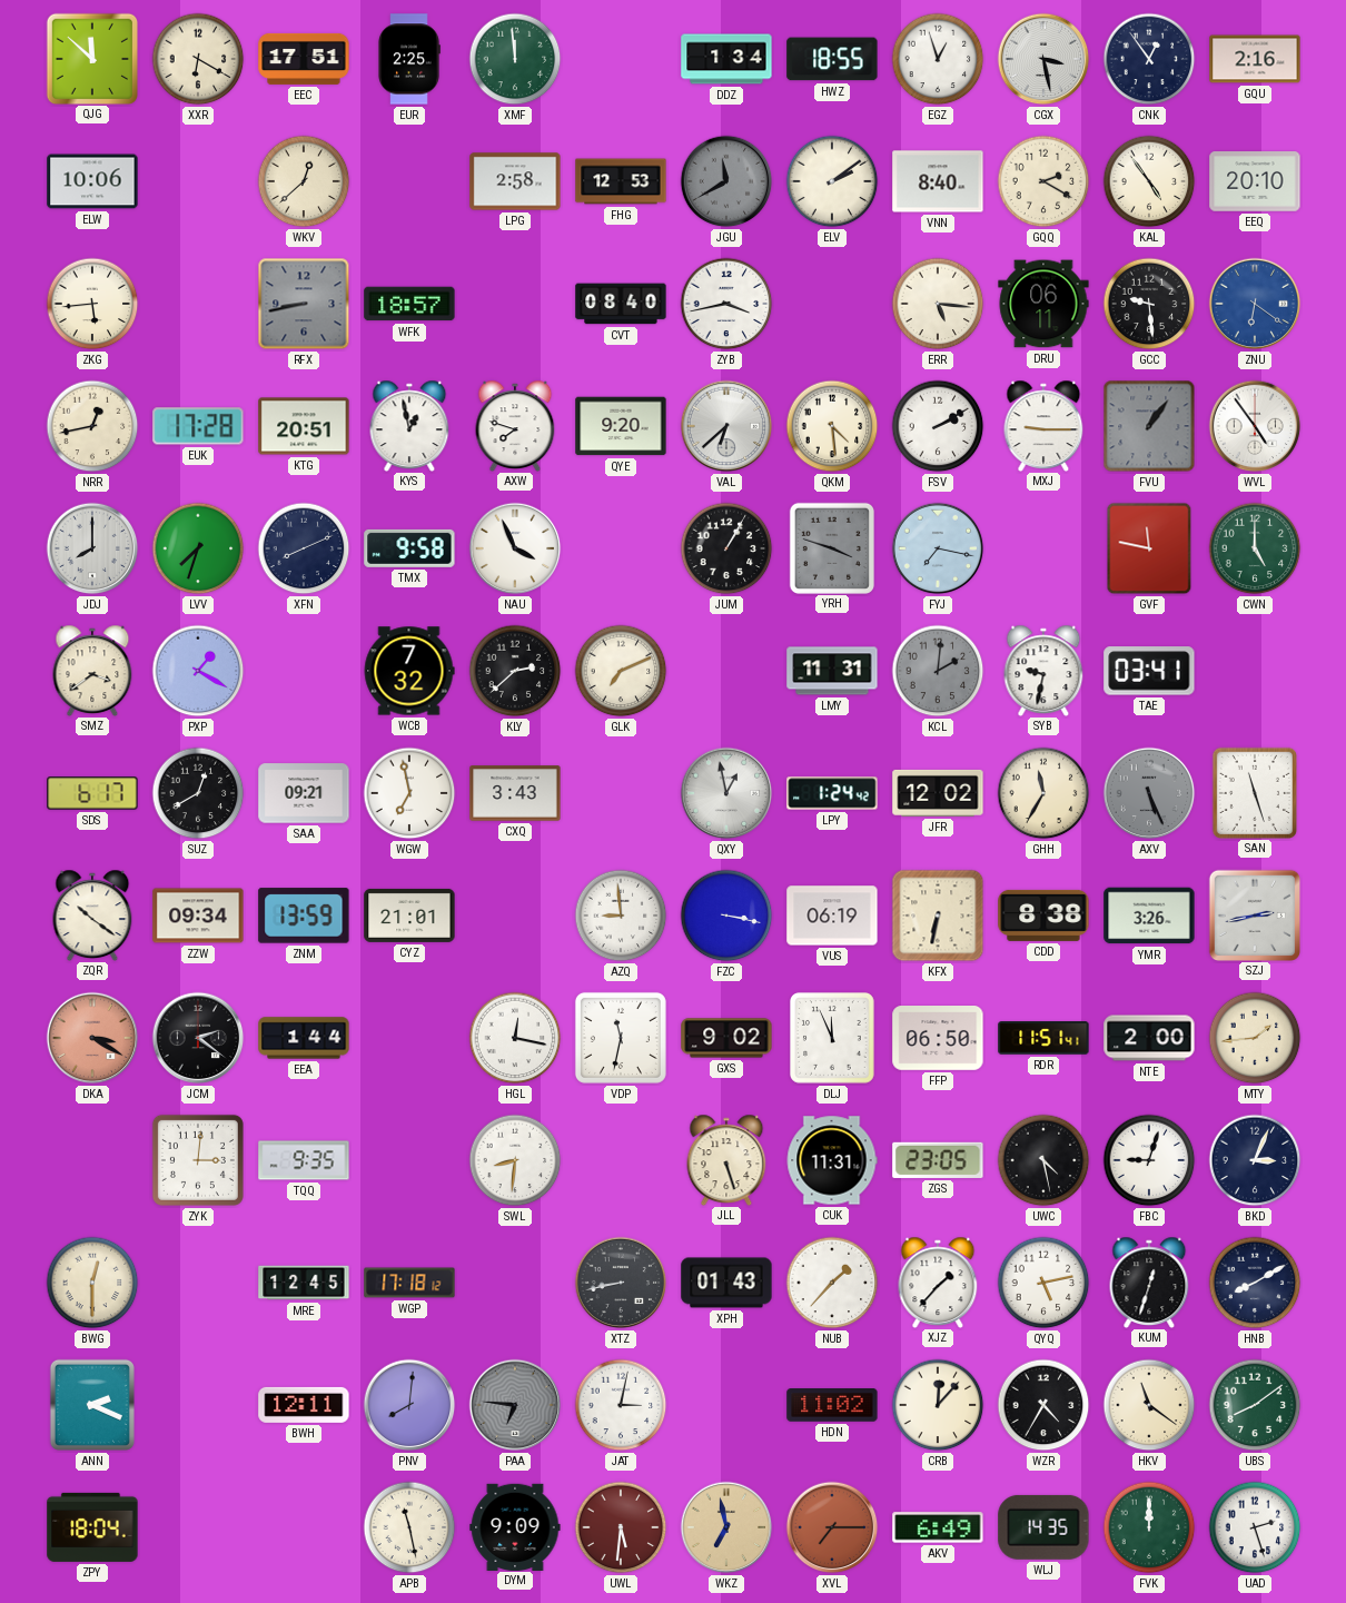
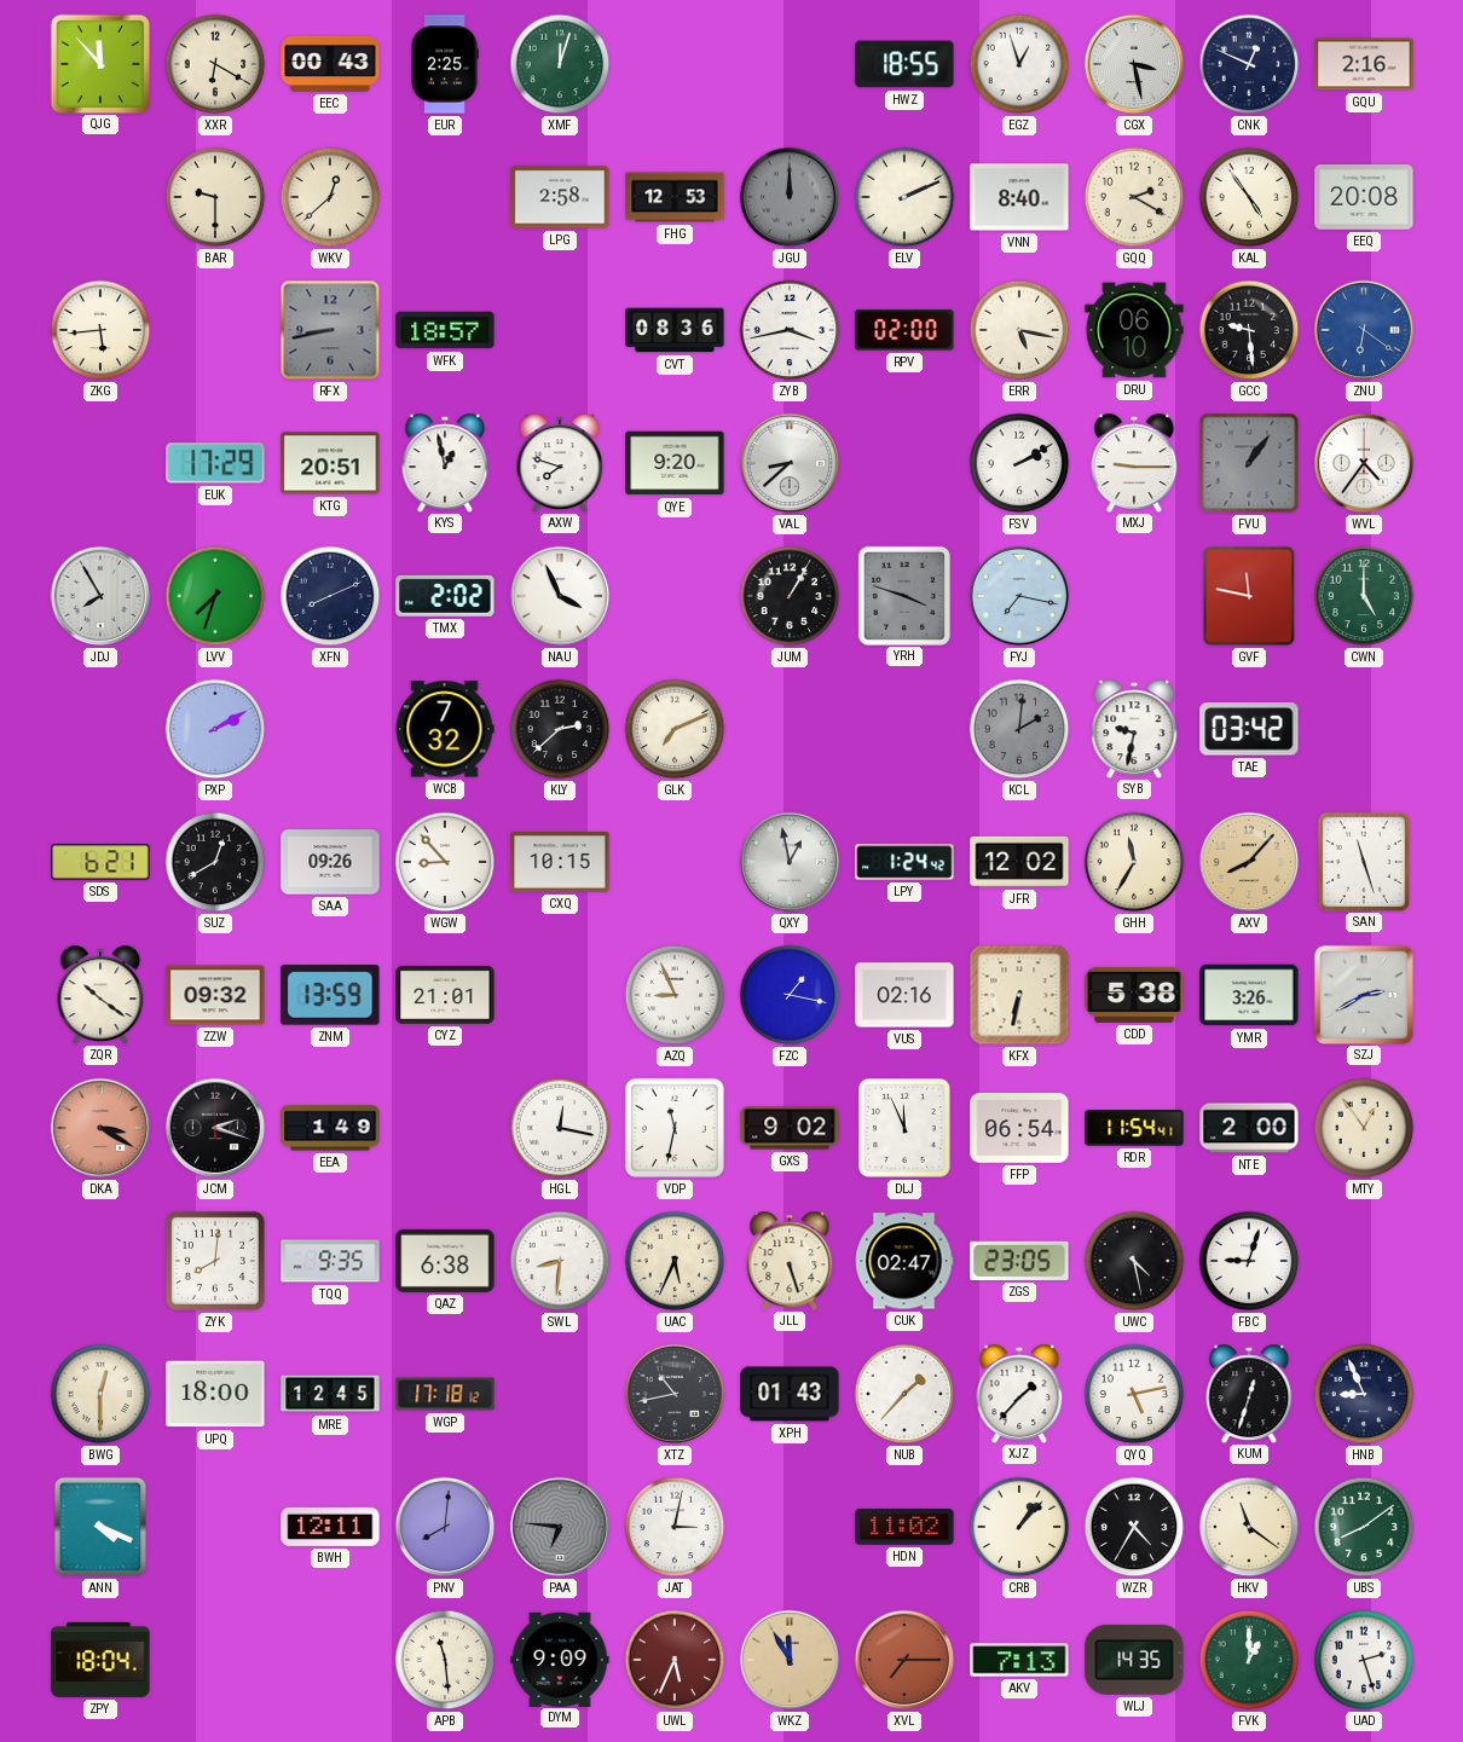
QJG: 11:52 -> 11:53 (99, 63)
EEC: 17:51 -> 00:43 (330, 64)
XMF: 11:59 -> 12:03 (560, 64)
DDZ: 1:34 -> none (726, 59)
CNK: 12:54 -> 12:49 (1249, 64)
ELW: 10:06 -> none (92, 181)
BAR: none -> 9:30 (215, 197)
JGU: 11:40 -> 12:00 (790, 197)
ELV: 2:09 -> 2:11 (904, 197)
EEQ: 20:10 -> 20:08 (1364, 197)
CVT: 08:40 -> 08:36 (675, 330)
RPV: none -> 02:00 (904, 330)
ERR: 5:16 -> 5:17 (1019, 330)
DRU: 06:11 -> 06:10 (1134, 330)
NRR: 12:43 -> none (92, 426)
EUK: 17:28 -> 17:29 (215, 463)
VAL: 6:38 -> 8:38 (790, 463)
QKM: 4:29 -> none (832, 426)
WVL: 4:54 -> 4:36 (1364, 463)
JDJ: 8:00 -> 7:55 (100, 596)
TMX: 9:58 -> 2:02 (445, 596)
SMZ: 3:39 -> none (92, 670)
PXP: 1:20 -> 2:10 (215, 729)
LMY: 11:31 -> none (832, 671)
TAE: 03:41 -> 03:42 (1249, 729)
SDS: 6:17 -> 6:21 (100, 862)
SAA: 09:21 -> 09:26 (330, 862)
WGW: 6:58 -> 8:53 (445, 862)
CXQ: 3:43 -> 10:15 (560, 862)
AXV: 5:26 -> 8:07 (1249, 862)
AXV dial: grey -> champagne (1249, 862)
ZZW: 09:34 -> 09:32 (215, 995)
AZQ: 8:59 -> 8:56 (675, 995)
FZC: 3:17 -> 1:17 (790, 995)
VUS: 06:19 -> 02:16 (904, 995)
CDD: 8:38 -> 5:38 (1134, 995)
SZJ: 2:43 -> 2:40 (1363, 994)
JCM: 2:21 -> 2:18 (215, 1128)
EEA: 1:44 -> 1:49 (330, 1128)
FFP: 06:50 -> 06:54 (1019, 1129)
RDR: 11:51 -> 11:54 (1134, 1128)
MTY: 1:44 -> 12:54 (1364, 1128)
ZYK: 3:01 -> 8:01 (215, 1261)
QAZ: none -> 6:38 (445, 1261)
UAC: none -> 5:34 (675, 1261)
CUK: 11:31 -> 02:47 (904, 1261)
BKD: 3:04 -> none (1255, 1160)
UPQ: none -> 18:00 (215, 1394)
XTZ: 8:43 -> 10:43 (675, 1394)
HNB: 8:10 -> 8:56 (1364, 1394)
ANN: 2:19 -> 4:19 (100, 1527)
CRB: 12:07 -> 1:07 (1019, 1527)
APB: 11:28 -> 11:29 (445, 1660)
UWL: 5:31 -> 5:34 (675, 1660)
WKZ: 6:58 -> 11:55 (790, 1660)
AKV: 6:49 -> 7:13 (1019, 1660)
FVK: 12:00 -> 1:00 (1249, 1660)
